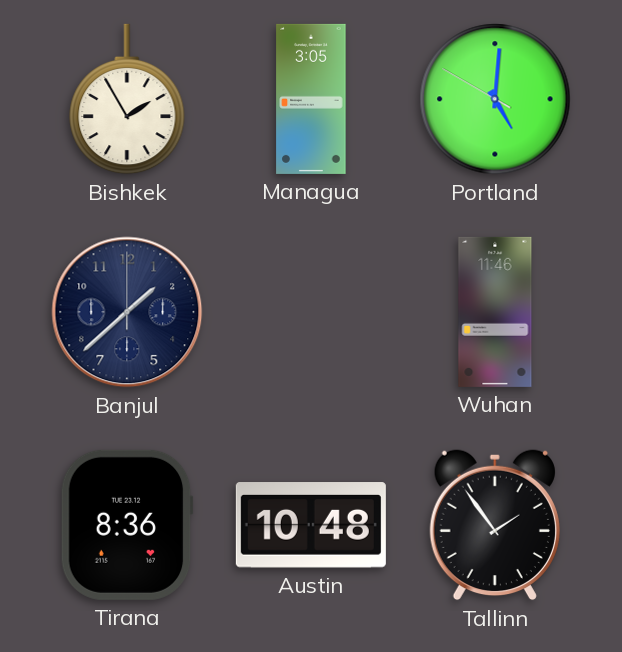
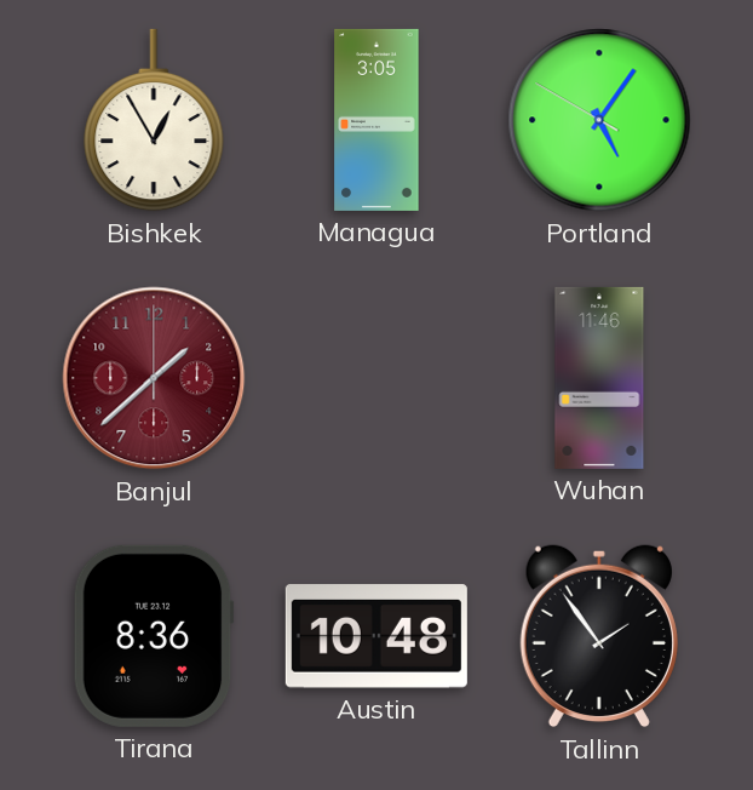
Bishkek: 1:55 -> 12:55 (154, 120)
Portland: 5:00 -> 5:05 (599, 120)
Banjul dial: navy -> burgundy (154, 378)
